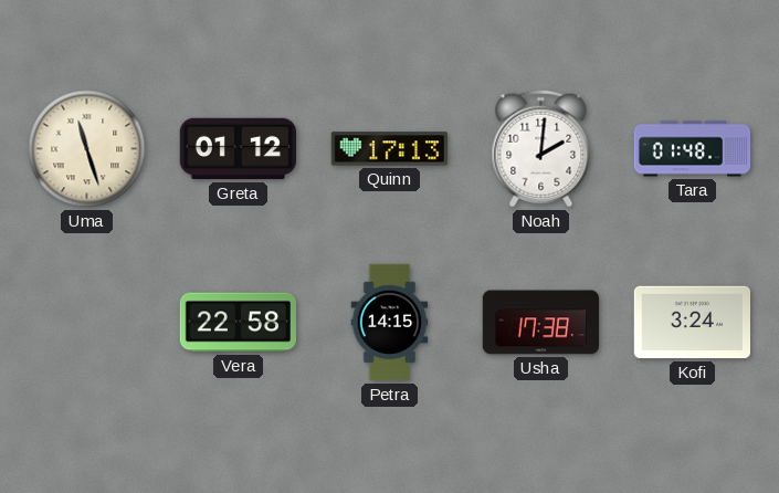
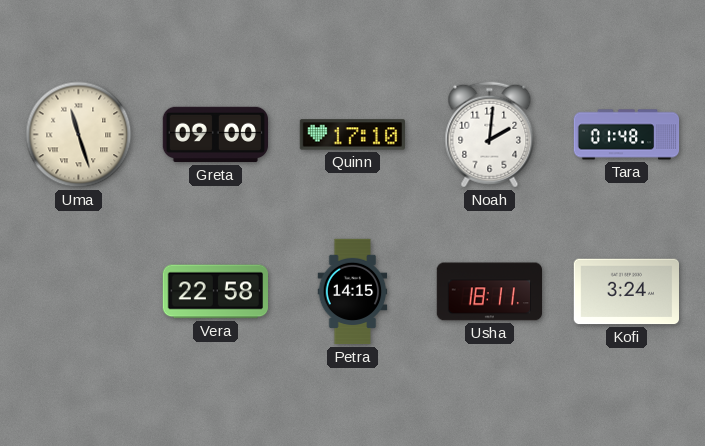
Greta: 01:12 -> 09:00 (215, 135)
Quinn: 17:13 -> 17:10 (353, 135)
Usha: 17:38 -> 18:11 (490, 292)
